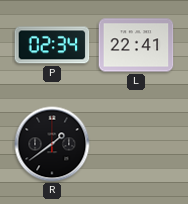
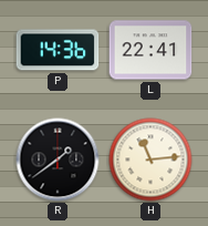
P: 02:34 -> 14:36 (58, 50)
H: none -> 11:14 (150, 160)
